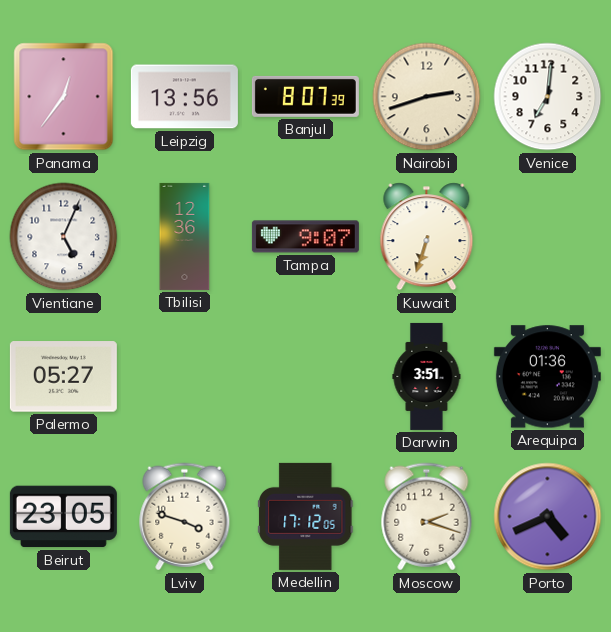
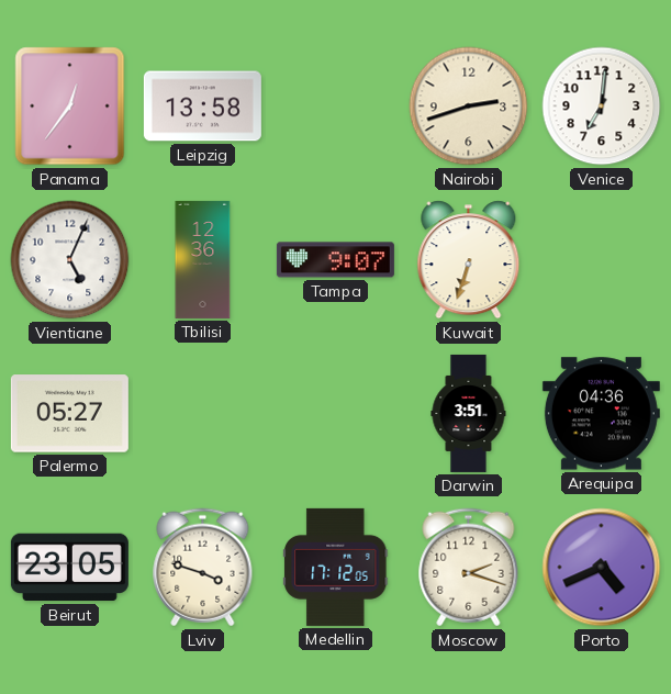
Leipzig: 13:56 -> 13:58 (202, 107)
Banjul: 8:07 -> none (305, 96)
Arequipa: 01:36 -> 04:36 (601, 414)
